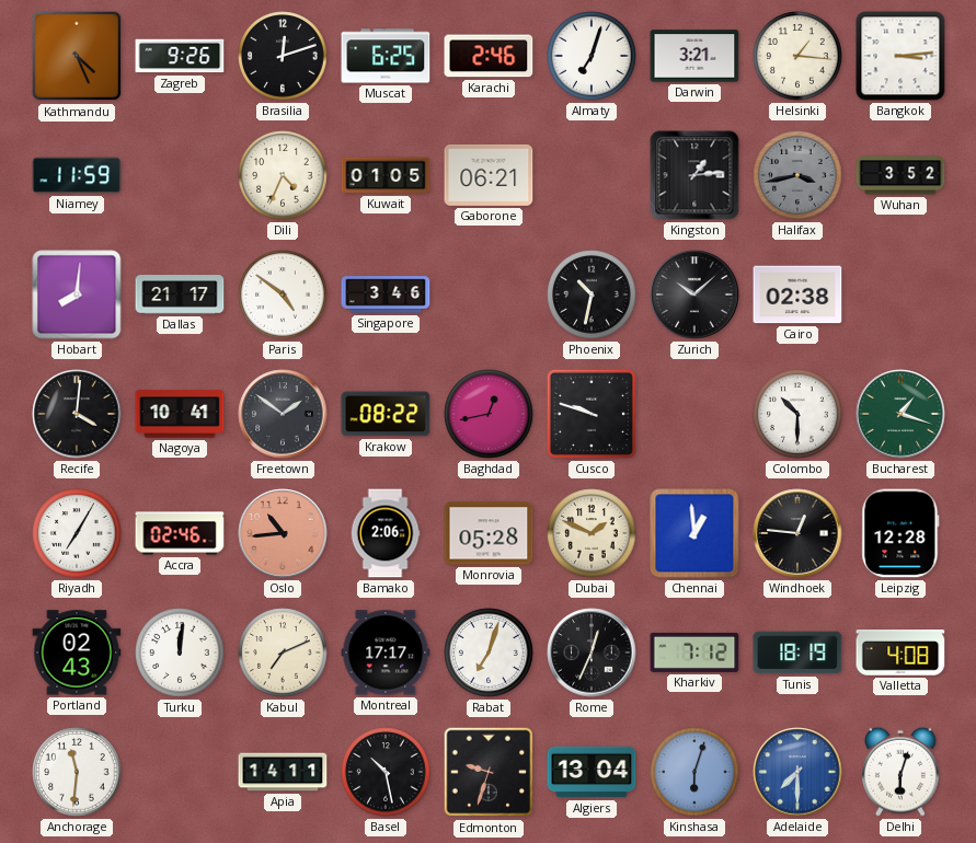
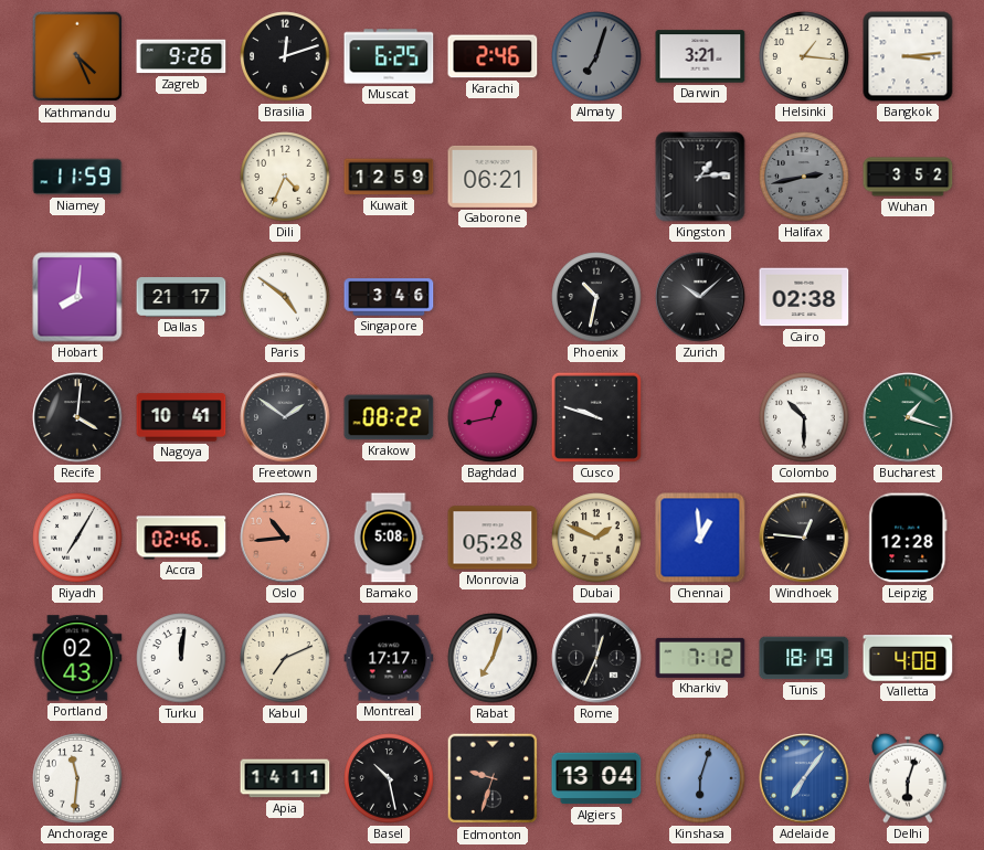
Almaty dial: white -> grey (596, 56)
Kuwait: 01:05 -> 12:59 (389, 177)
Halifax: 3:43 -> 2:43 (804, 177)
Bamako: 2:06 -> 5:08 (389, 538)
Adelaide: 7:30 -> 7:06 (804, 778)
